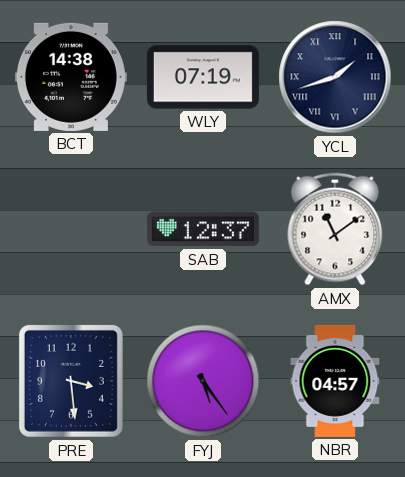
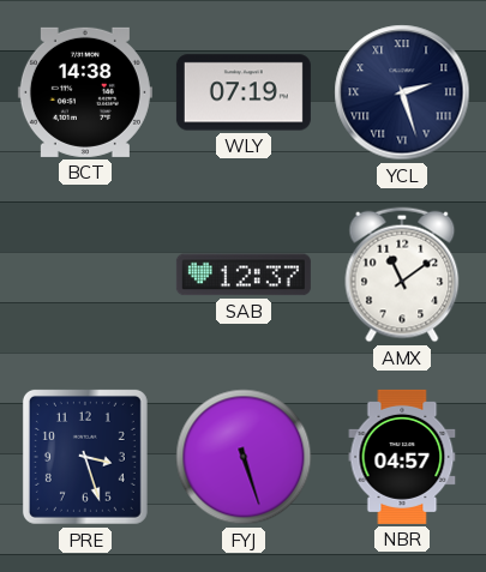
YCL: 1:42 -> 2:27 (402, 92)
PRE: 3:29 -> 3:27 (85, 457)
FYJ: 5:24 -> 5:27 (244, 457)
